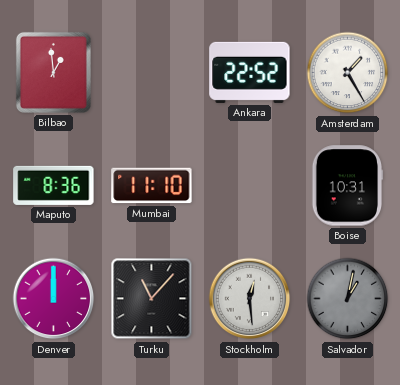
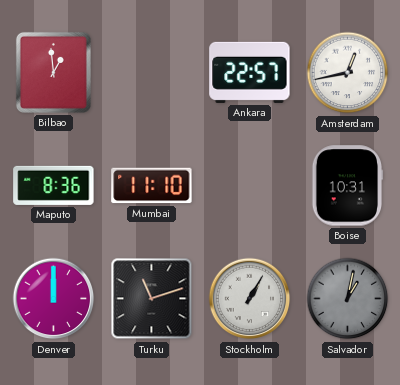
Ankara: 22:52 -> 22:57 (250, 72)
Amsterdam: 1:25 -> 12:43 (348, 73)
Turku: 11:07 -> 11:12 (152, 299)
Stockholm: 12:29 -> 1:05 (250, 299)
